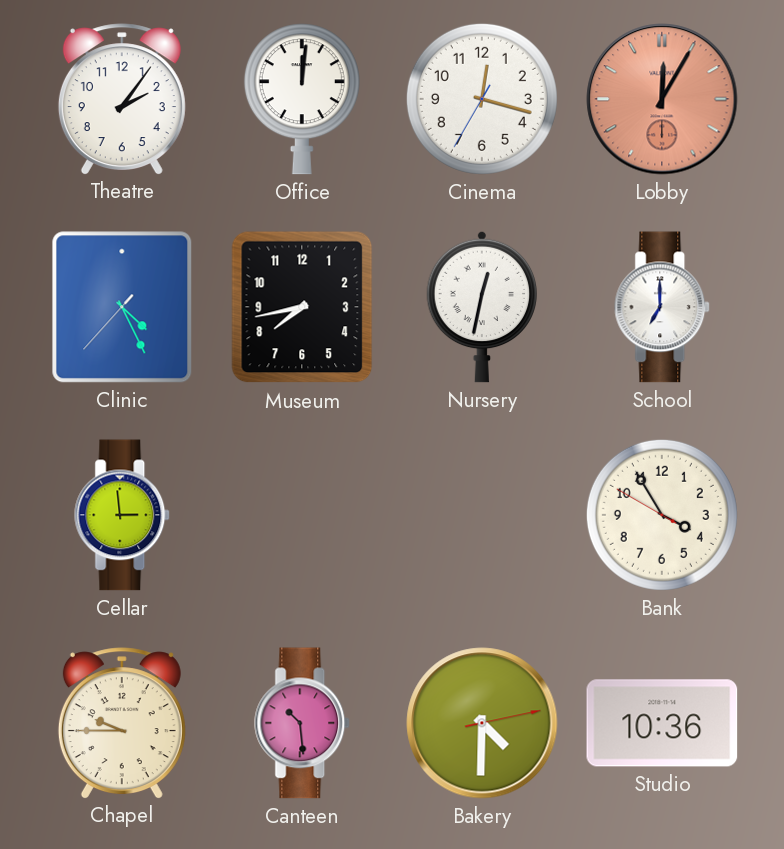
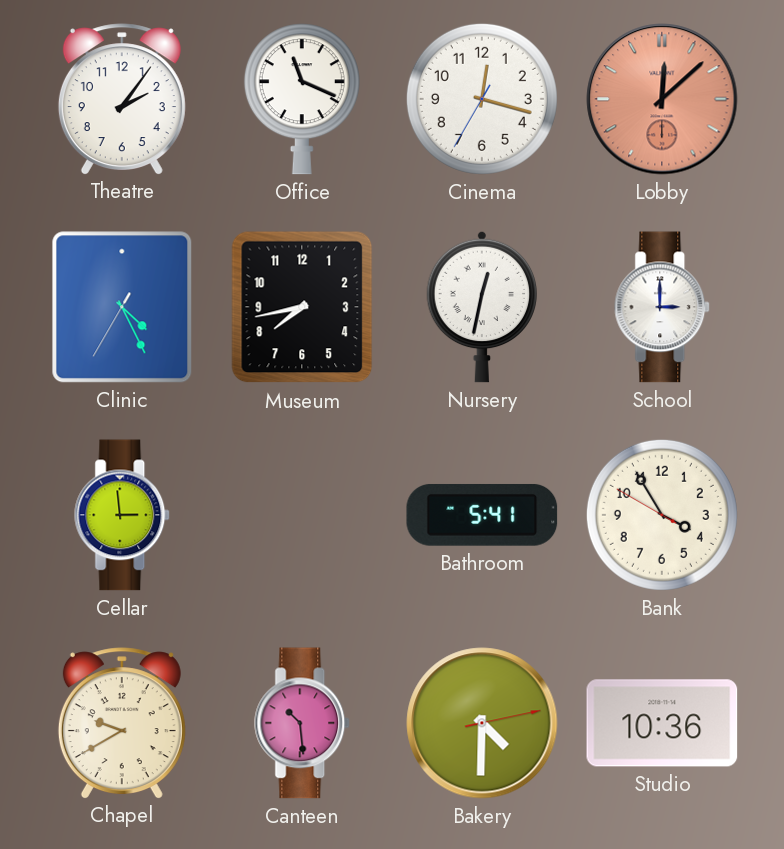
Office: 12:01 -> 11:19 (302, 99)
Lobby: 12:05 -> 12:08 (662, 99)
Clinic: 4:25:37 -> 4:25:35 (122, 307)
School: 7:00 -> 3:00 (663, 307)
Bathroom: none -> 5:41 (482, 515)
Chapel: 9:45 -> 9:40 (122, 723)
